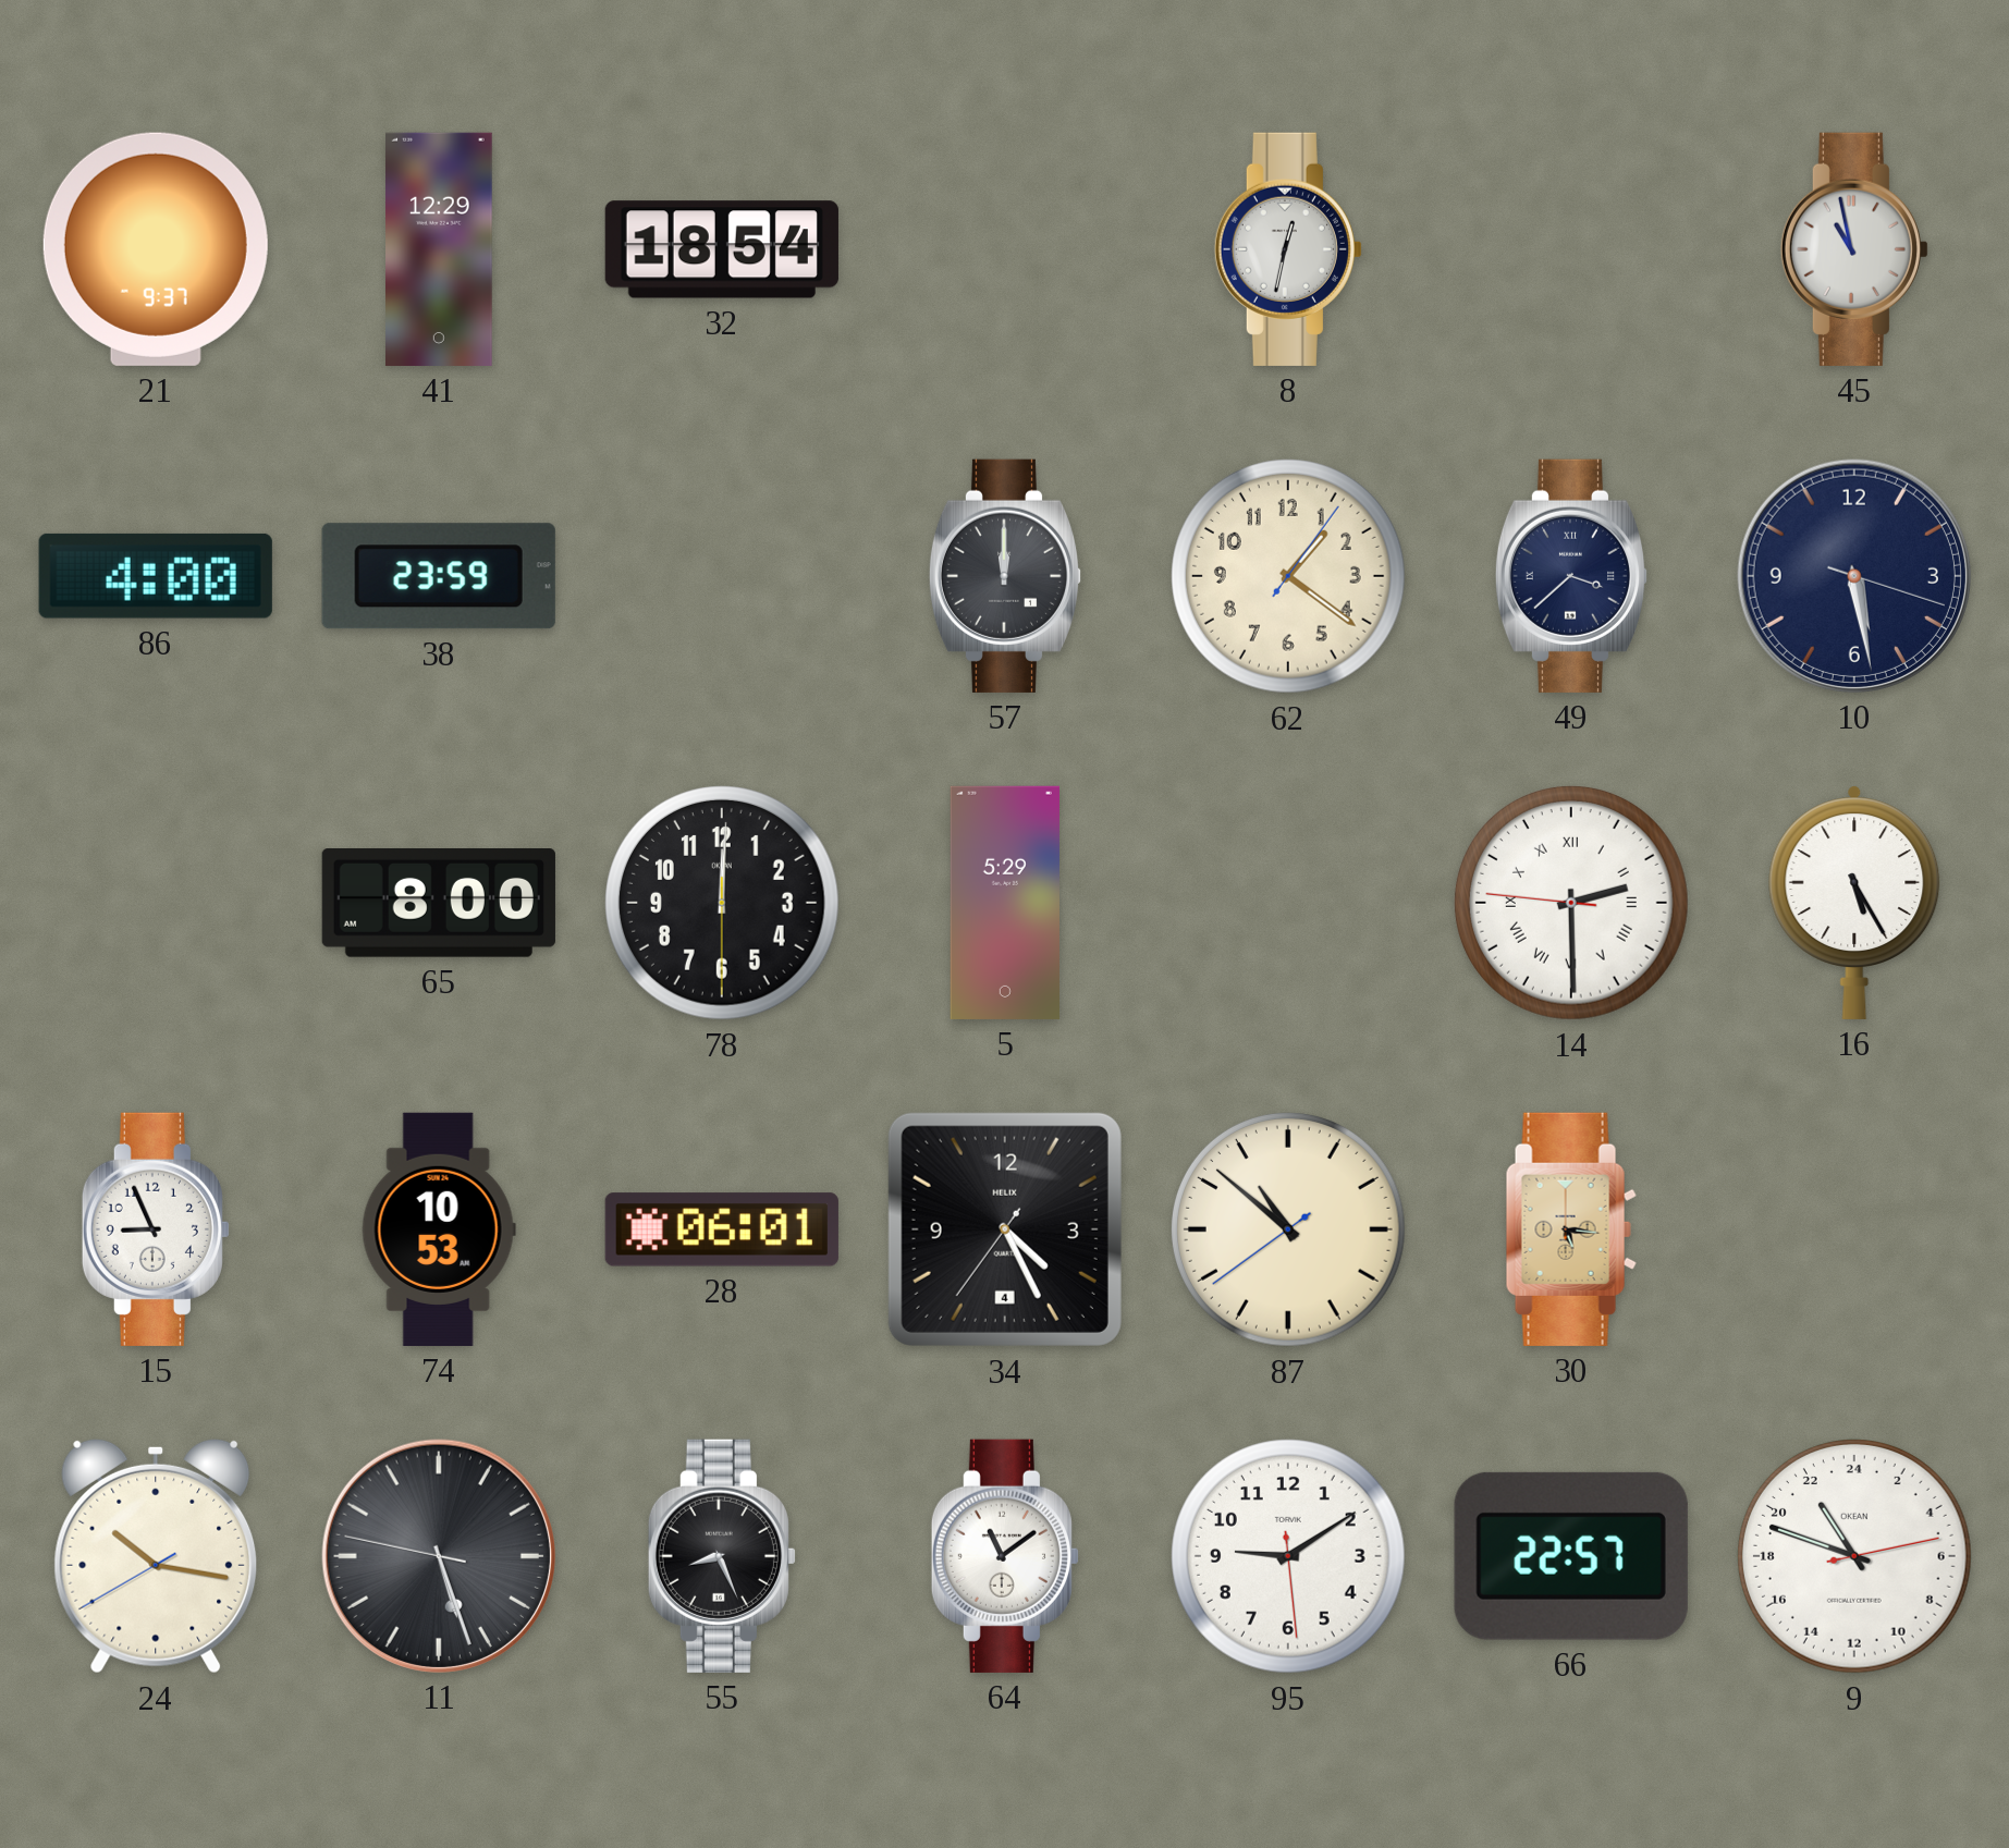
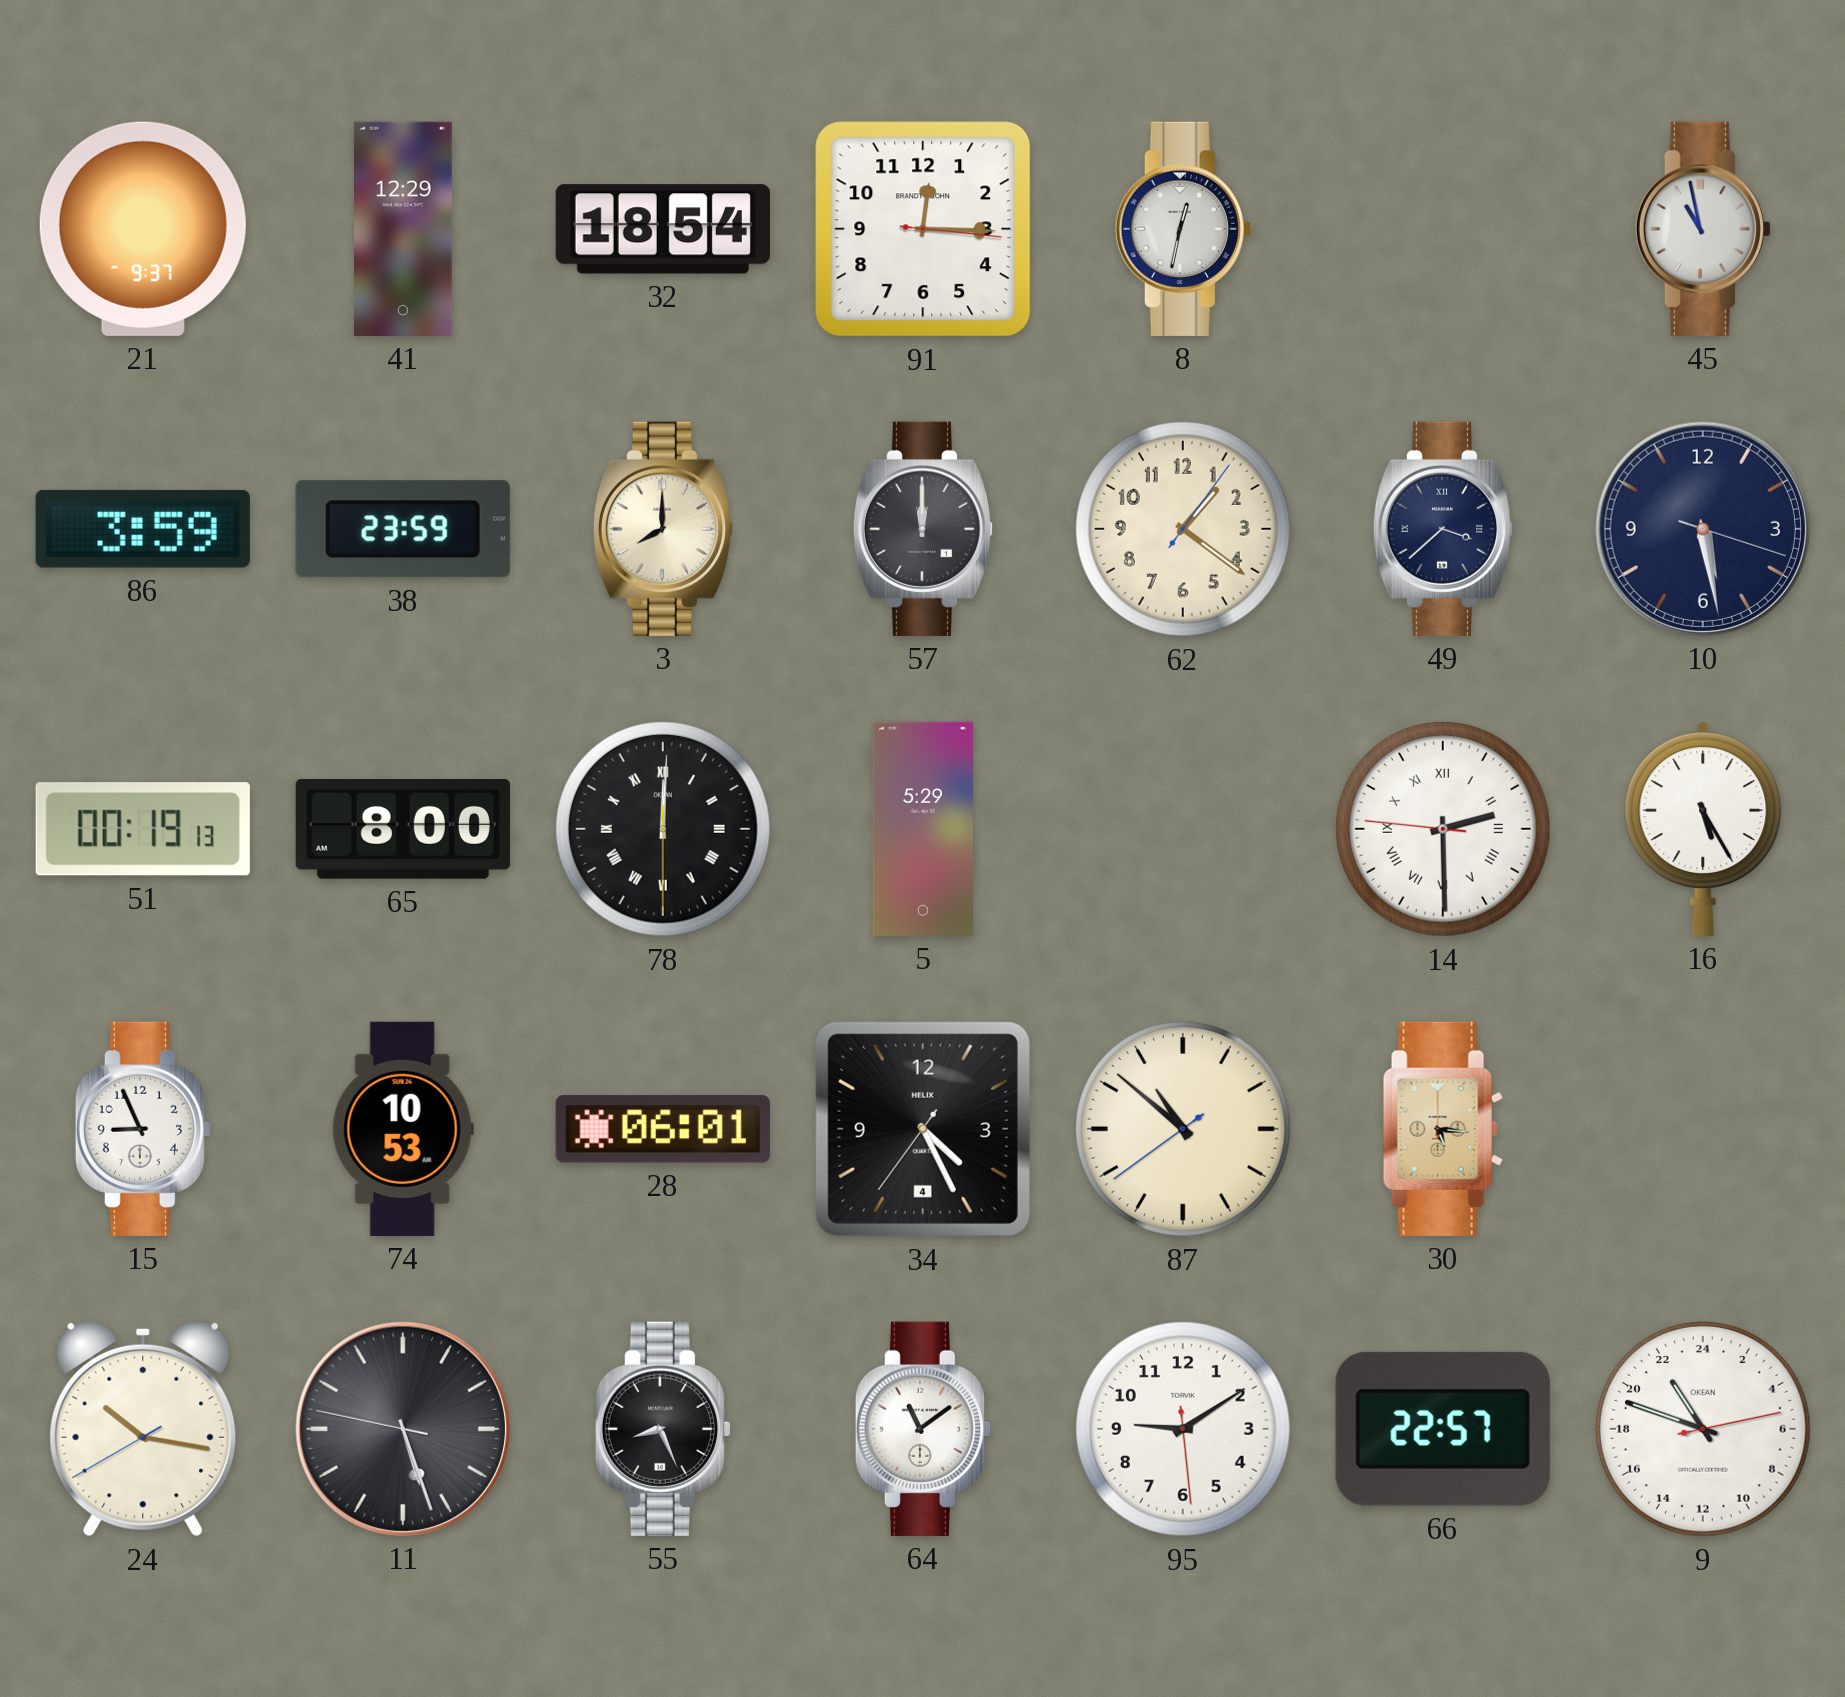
91: none -> 12:15 (923, 229)
86: 4:00 -> 3:59 (143, 529)
3: none -> 8:00 (663, 529)
51: none -> 00:19 (143, 829)
78 numerals: Arabic -> Roman (663, 829)
